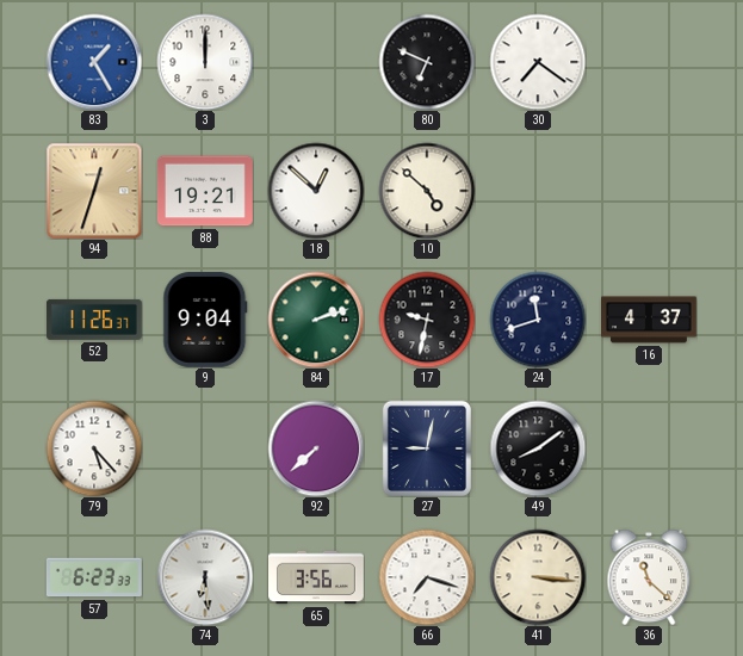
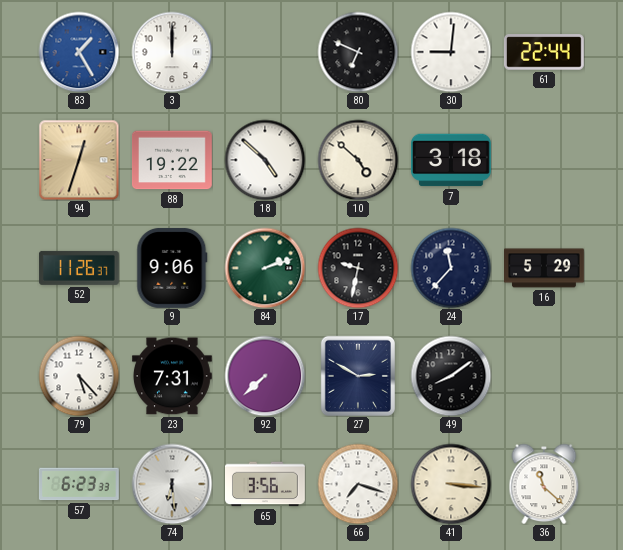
30: 7:21 -> 9:01 (451, 52)
61: none -> 22:44 (544, 52)
88: 19:21 -> 19:22 (172, 160)
18: 12:52 -> 4:52 (265, 160)
7: none -> 3:18 (452, 160)
9: 9:04 -> 9:06 (172, 268)
24: 11:42 -> 11:37 (451, 268)
16: 4:37 -> 5:29 (545, 268)
23: none -> 7:31 (172, 376)
27: 9:02 -> 2:50 (358, 376)
